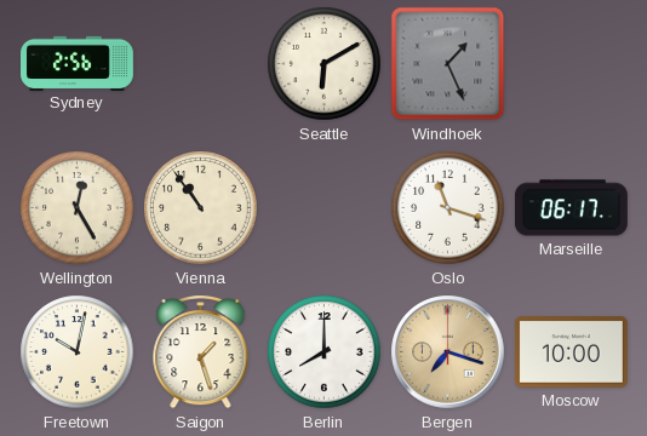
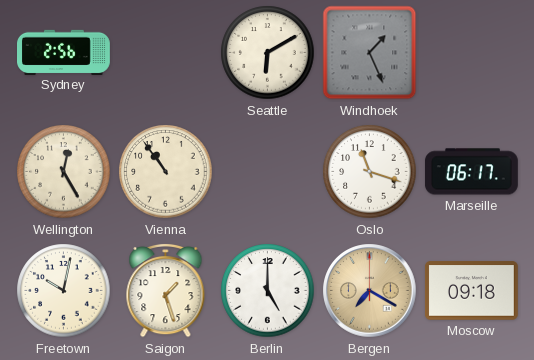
Berlin: 8:00 -> 5:00 (268, 291)
Bergen: 7:18 -> 7:20 (370, 291)
Moscow: 10:00 -> 09:18 (471, 291)
